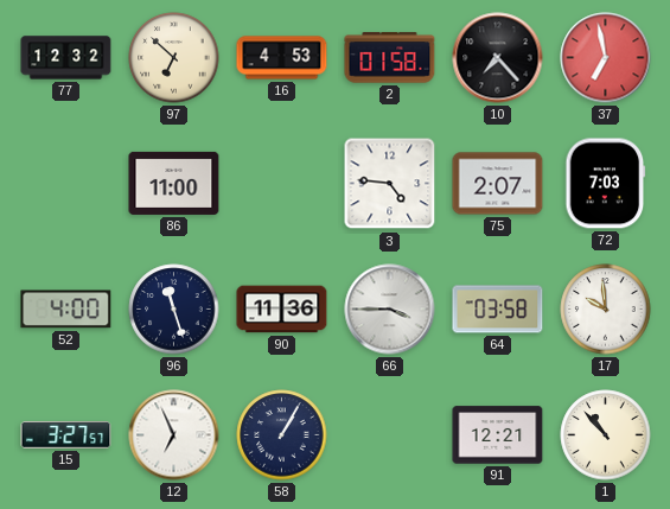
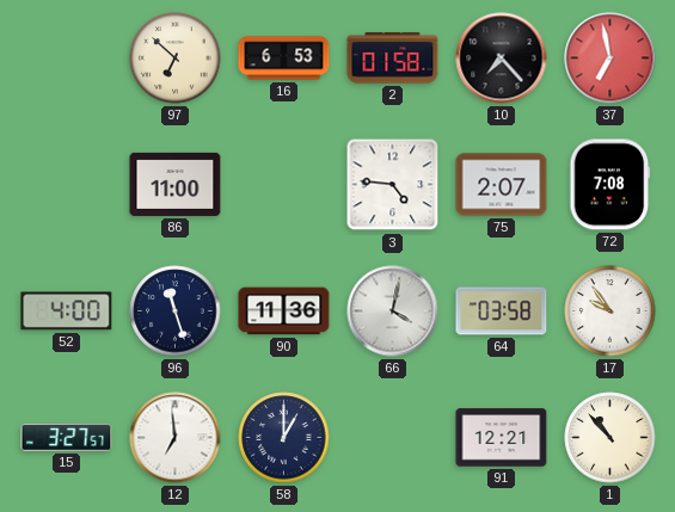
77: 12:32 -> none (66, 58)
16: 4:53 -> 6:53 (284, 58)
72: 7:03 -> 7:08 (610, 185)
66: 3:45 -> 4:02 (393, 311)
17: 9:59 -> 9:54 (610, 311)
12: 6:56 -> 6:59 (176, 438)
58: 1:05 -> 1:00 (284, 438)
